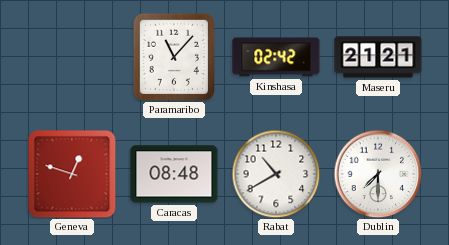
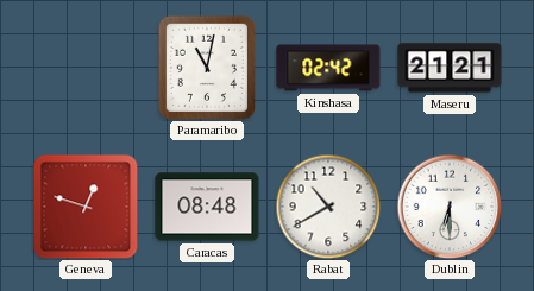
Paramaribo: 11:07 -> 11:02 (207, 68)
Dublin: 7:30 -> 6:30 (450, 207)
